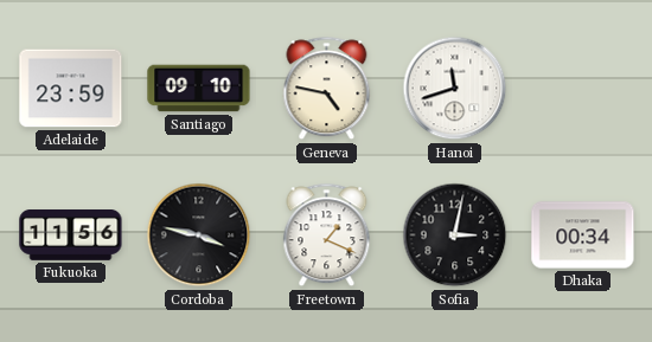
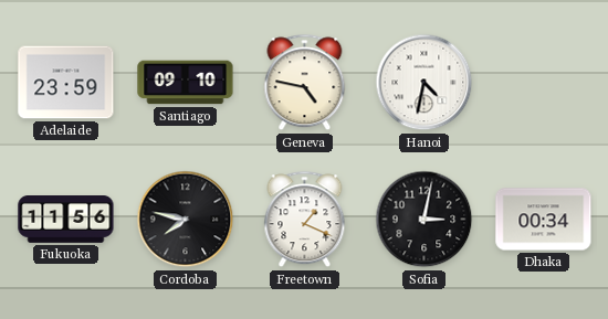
Hanoi: 11:42 -> 4:32 (424, 83)
Cordoba: 3:47 -> 7:47 (186, 220)
